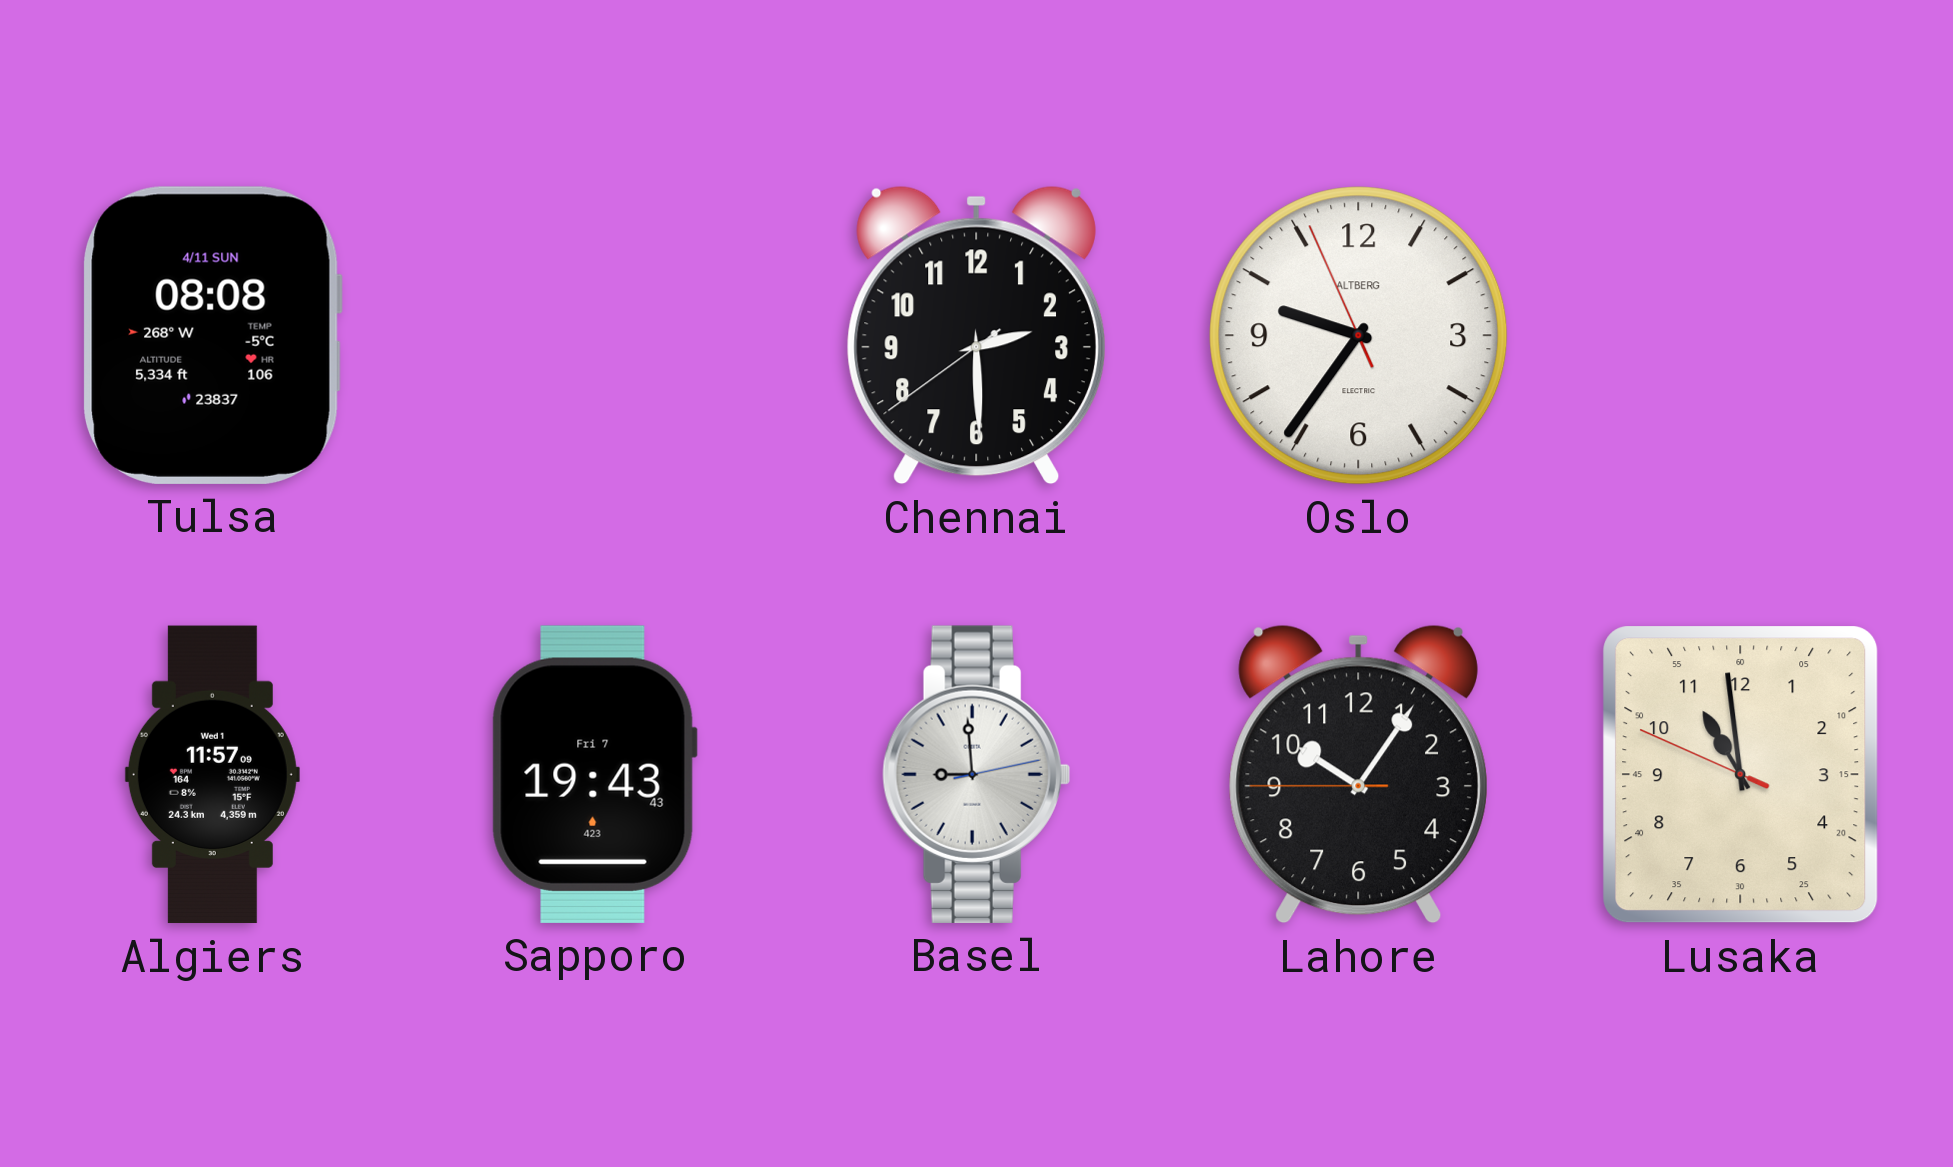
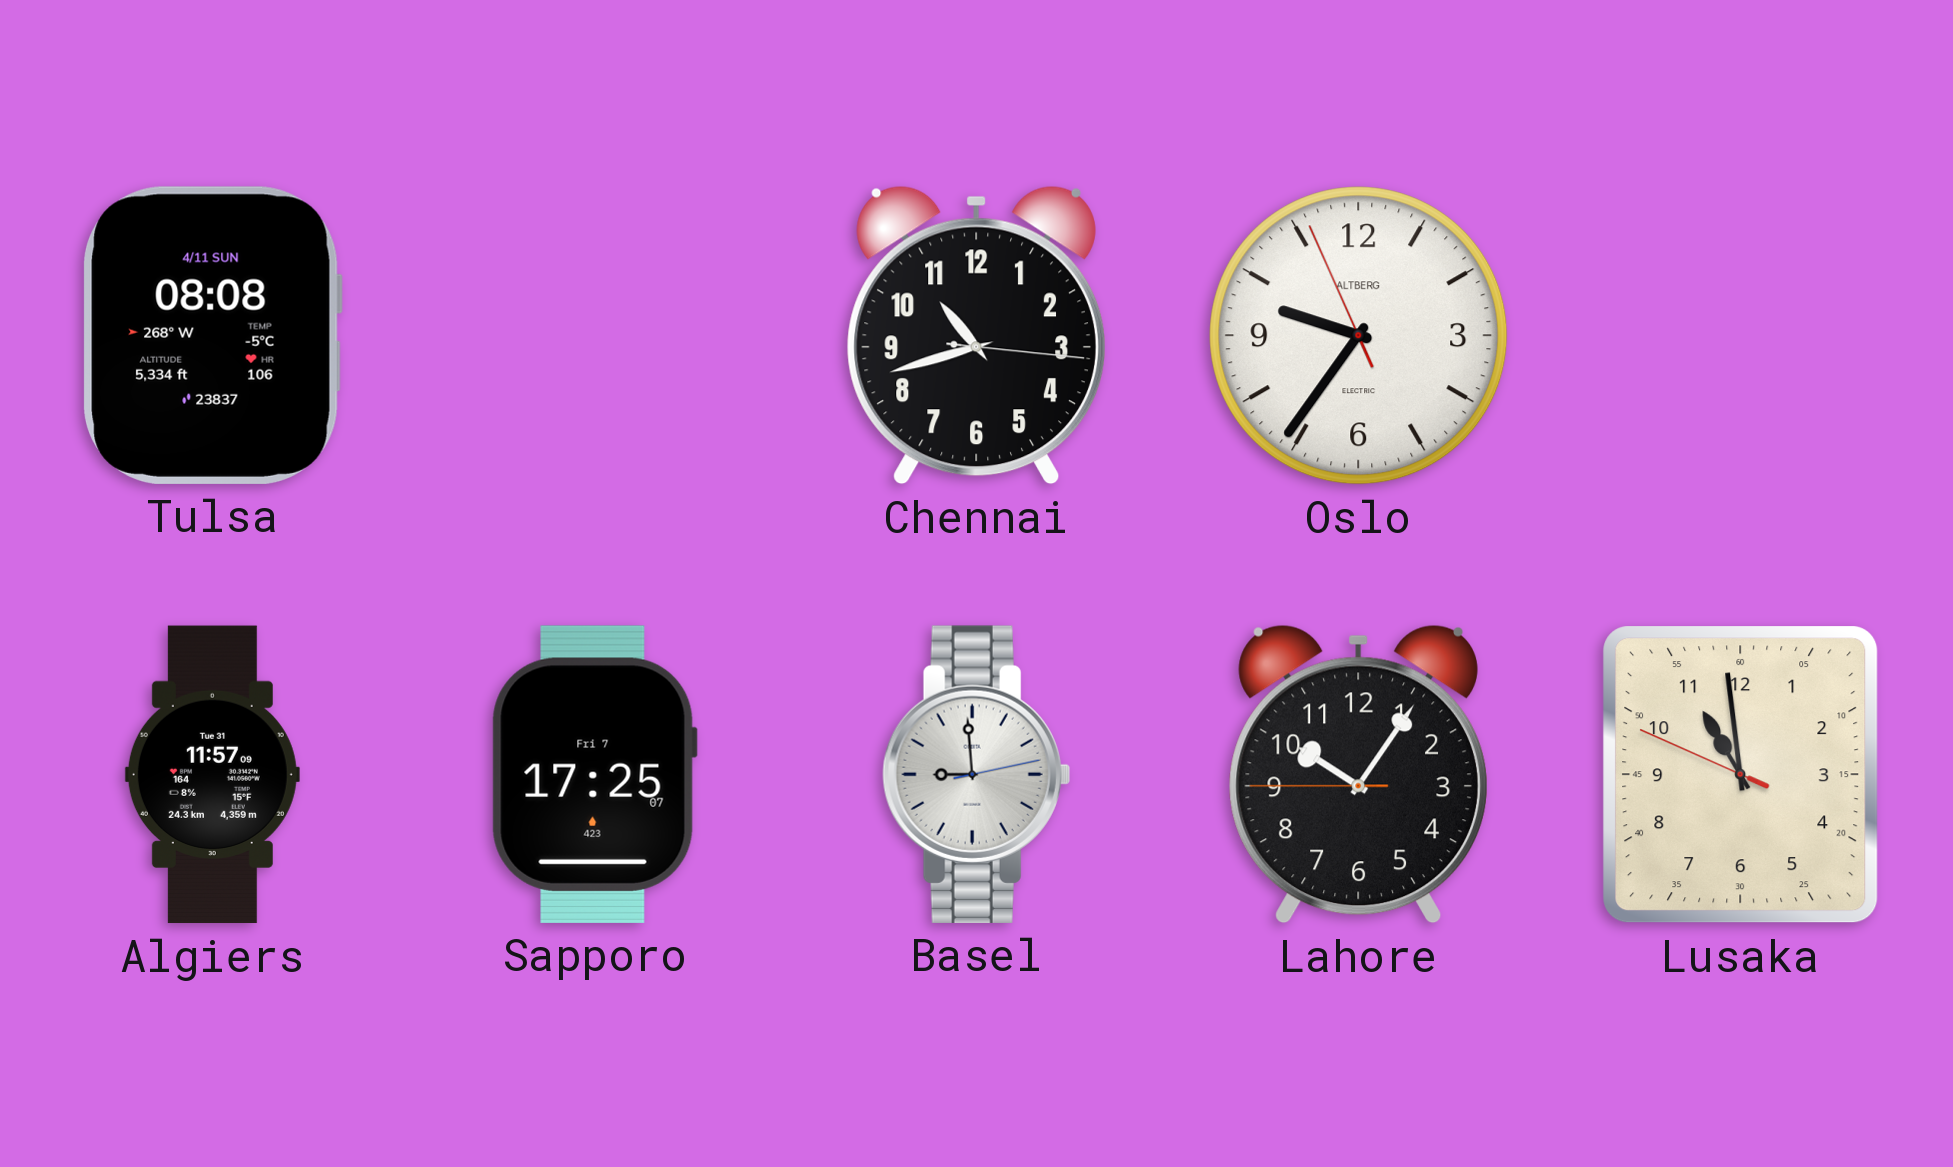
Chennai: 2:29 -> 10:42 (976, 335)
Algiers date: Wed 1 -> Tue 31 (212, 775)
Sapporo: 19:43 -> 17:25 (594, 774)
